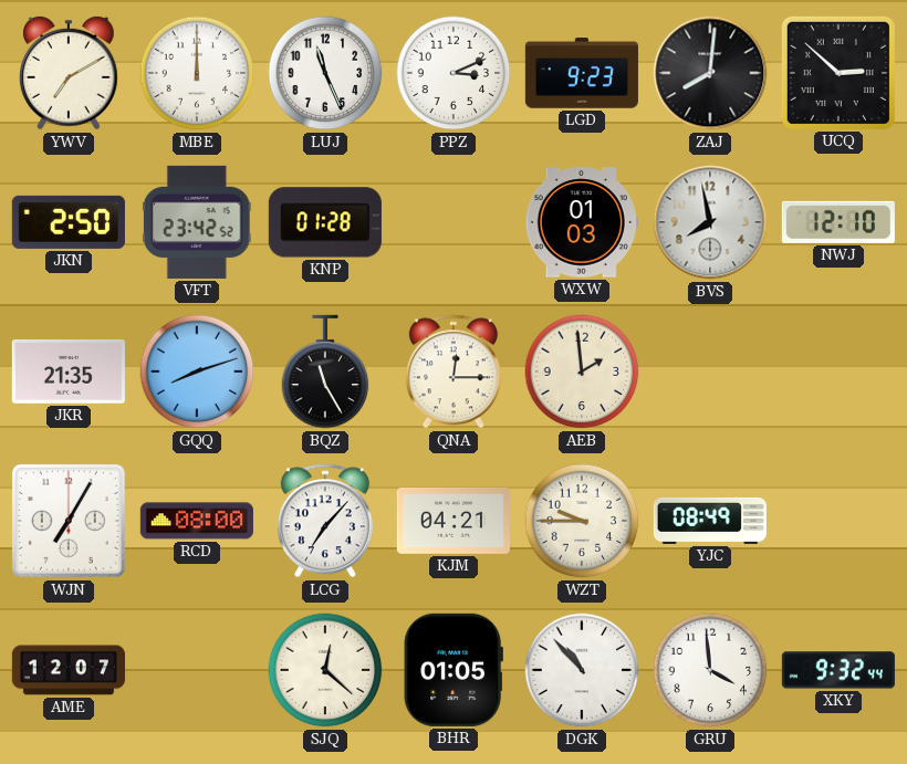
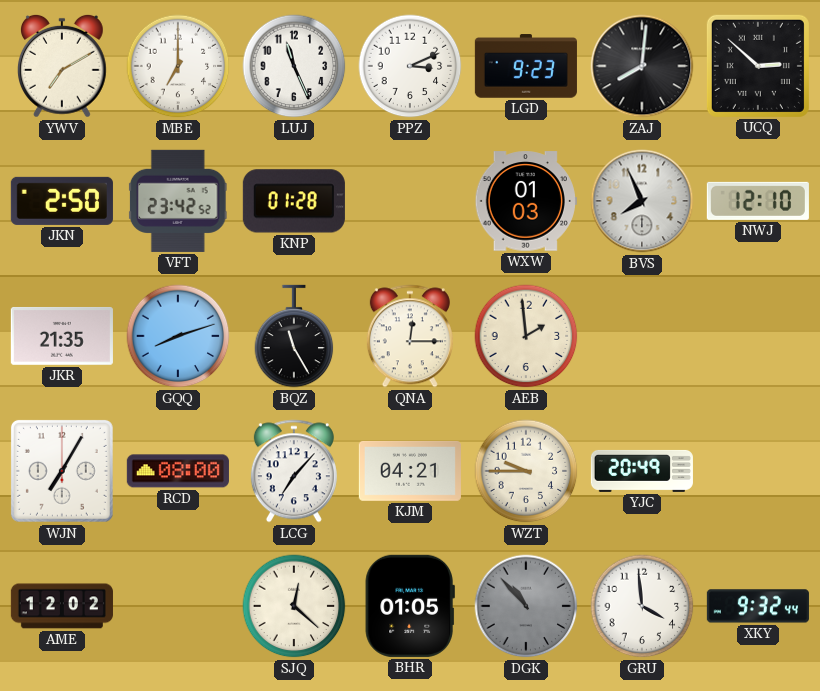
MBE: 12:00 -> 7:00 (178, 66)
BVS: 7:58 -> 7:56 (642, 201)
YJC: 08:49 -> 20:49 (642, 471)
AME: 12:07 -> 12:02 (62, 606)
DGK dial: white -> grey (526, 606)
